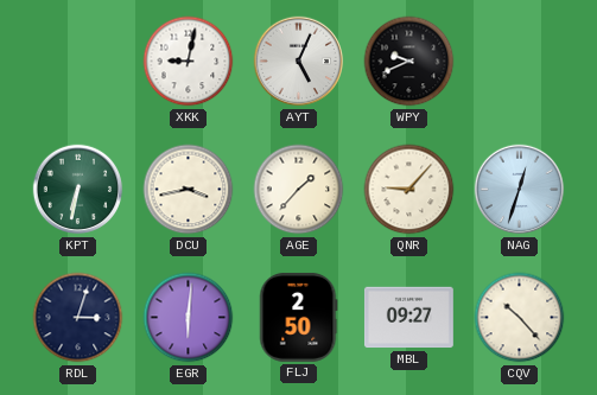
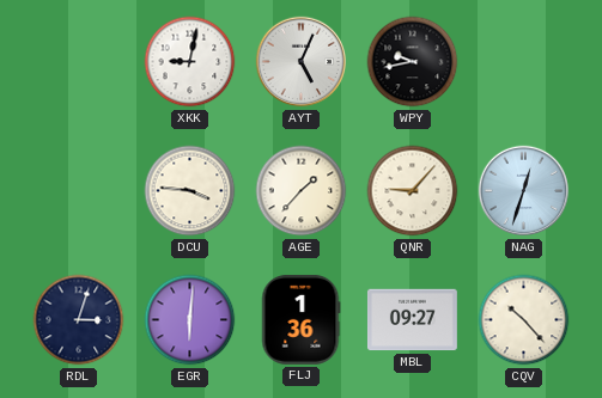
WPY: 9:41 -> 9:43 (413, 62)
KPT: 6:32 -> none (78, 190)
DCU: 3:43 -> 3:46 (190, 191)
FLJ: 2:50 -> 1:36 (300, 319)
